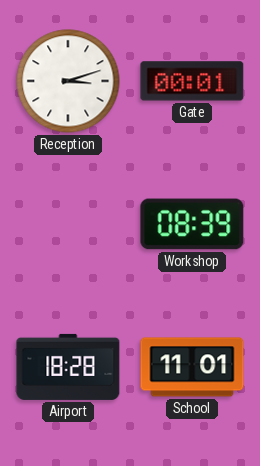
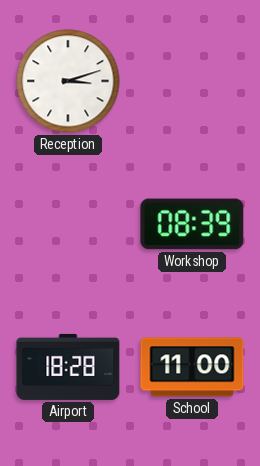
Gate: 00:01 -> none (192, 81)
School: 11:01 -> 11:00 (192, 367)
